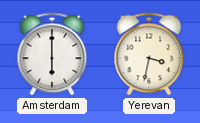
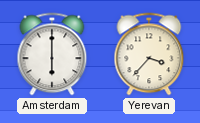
Yerevan: 3:32 -> 3:37 (149, 54)
